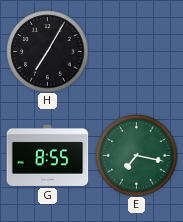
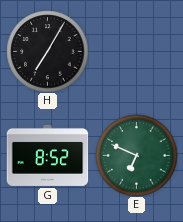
G: 8:55 -> 8:52 (47, 155)
E: 7:17 -> 6:49 (136, 155)
